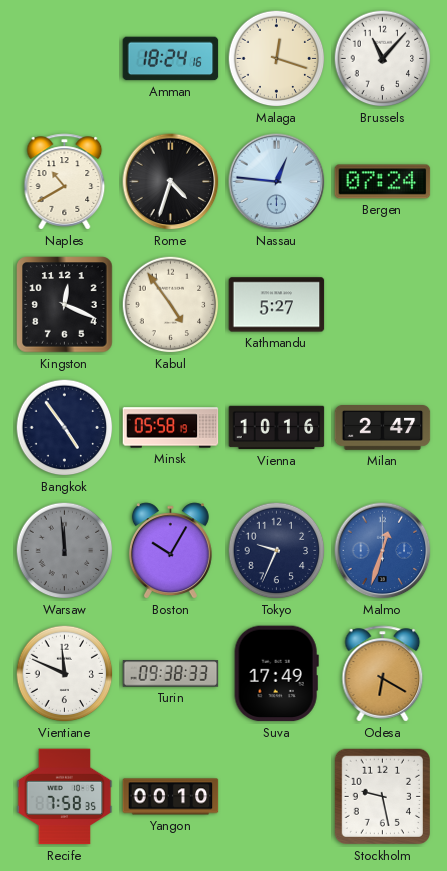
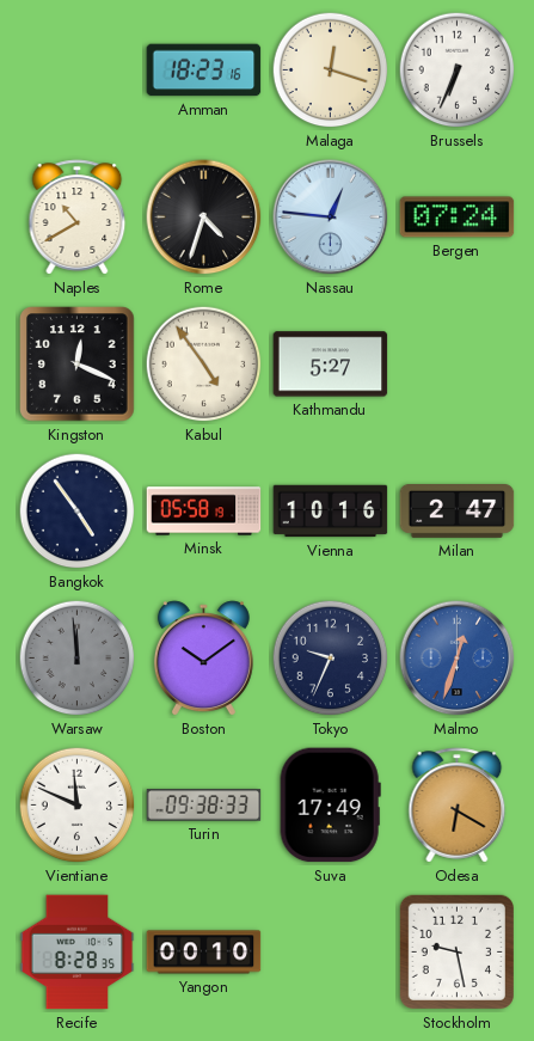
Amman: 18:24 -> 18:23 (204, 71)
Brussels: 11:07 -> 6:34 (458, 71)
Boston: 10:05 -> 10:09 (203, 659)
Recife: 7:58 -> 8:28 (78, 953)
